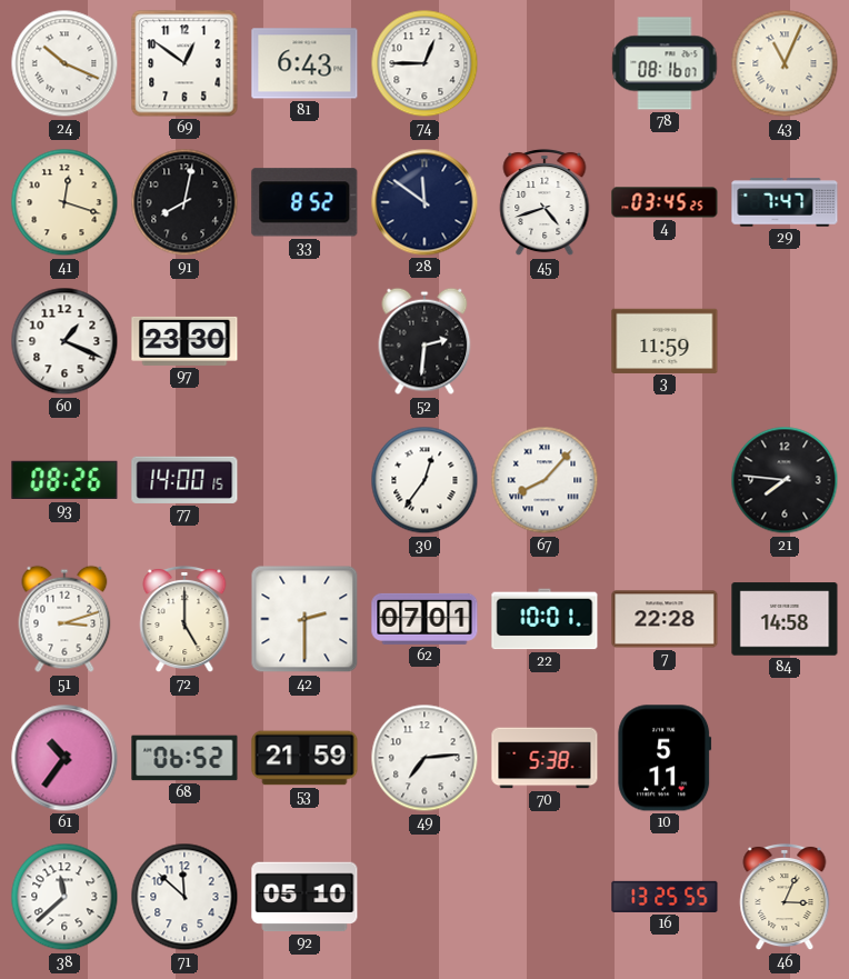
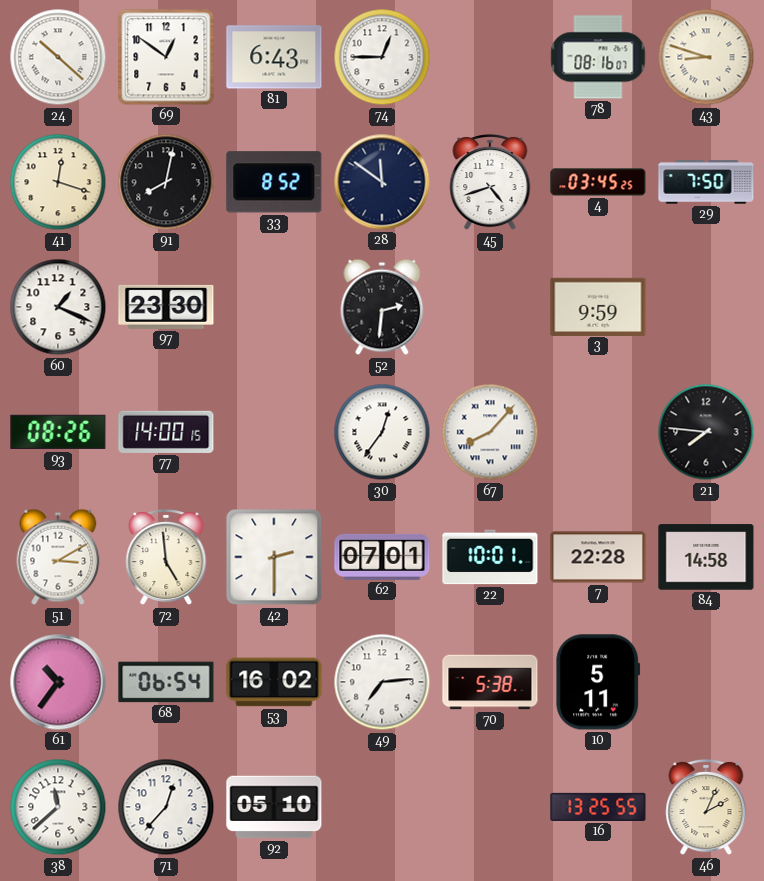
24: 10:19 -> 10:22 (58, 57)
43: 11:04 -> 8:48 (706, 57)
29: 7:47 -> 7:50 (706, 182)
3: 11:59 -> 9:59 (598, 306)
51: 3:12 -> 3:10 (58, 557)
72: 5:00 -> 4:59 (166, 557)
68: 06:52 -> 06:54 (166, 682)
53: 21:59 -> 16:02 (274, 682)
71: 11:52 -> 12:37 (166, 807)
46: 3:04 -> 2:04 (706, 807)
